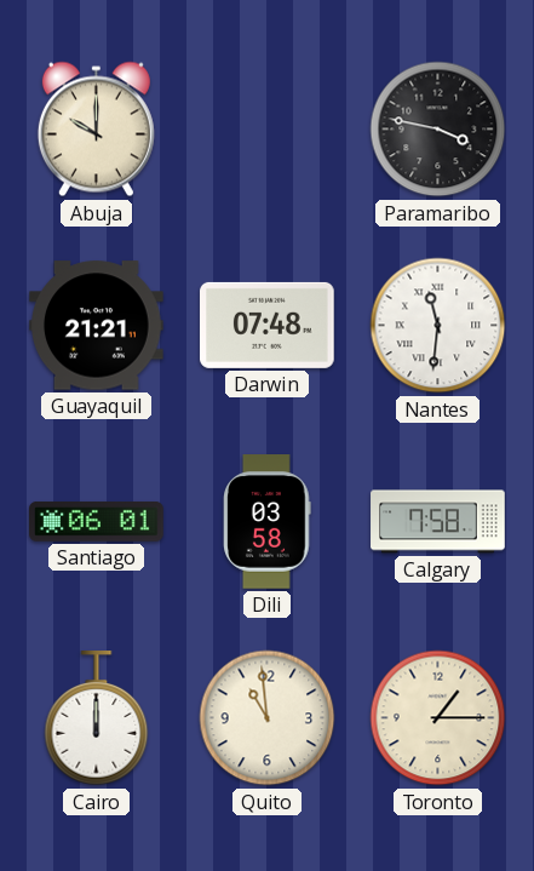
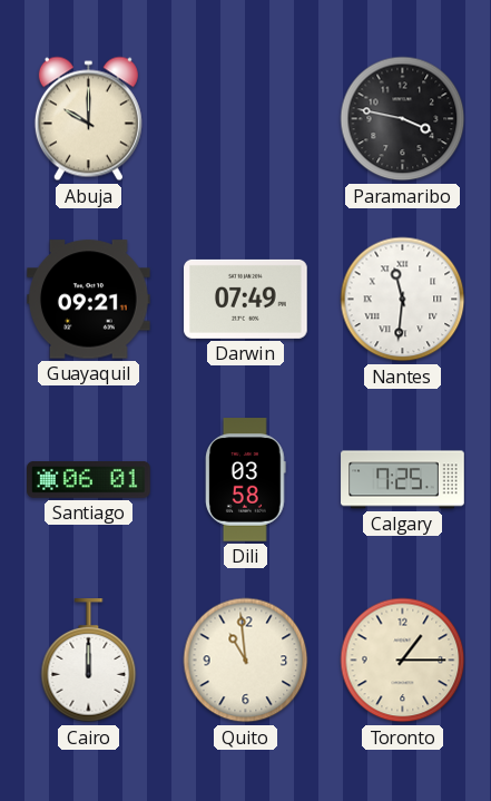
Guayaquil: 21:21 -> 09:21 (89, 300)
Darwin: 07:48 -> 07:49 (246, 299)
Calgary: 7:58 -> 7:25 (403, 480)
